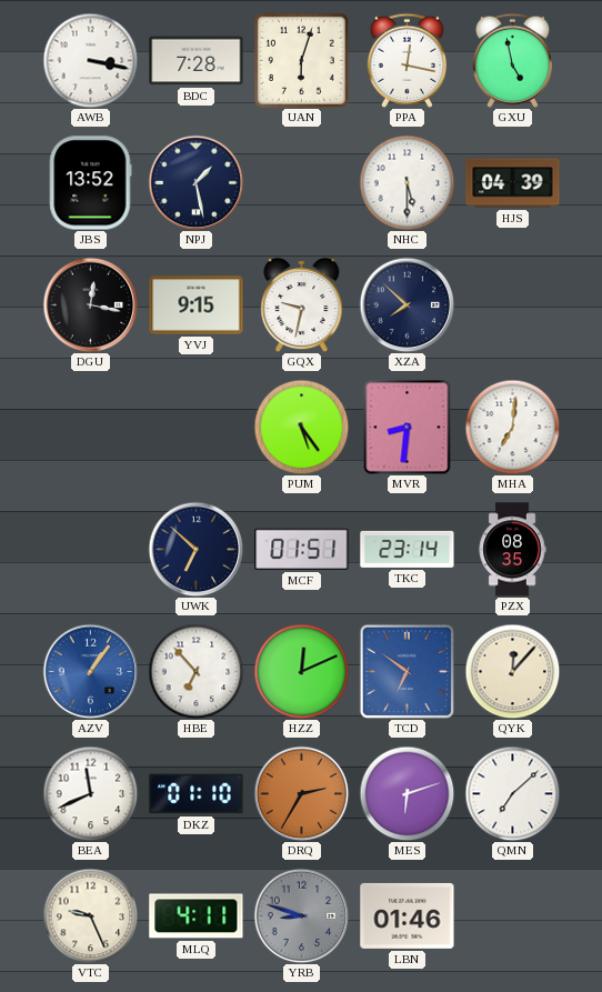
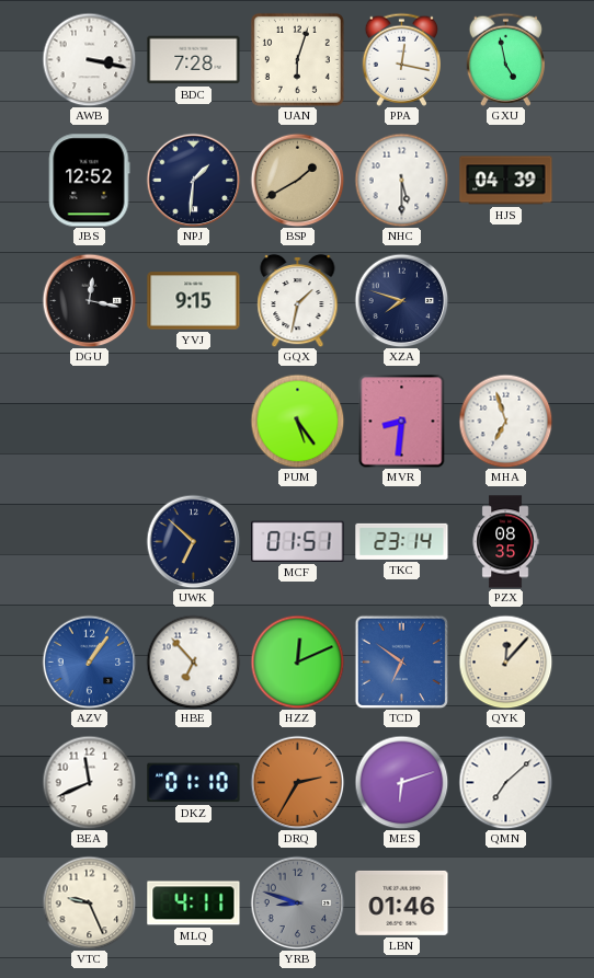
JBS: 13:52 -> 12:52 (90, 181)
NPJ: 1:28 -> 1:31 (193, 180)
BSP: none -> 1:40 (297, 180)
GQX: 9:32 -> 1:32 (298, 300)
XZA: 7:52 -> 7:48 (401, 300)
MHA: 7:01 -> 6:57 (505, 421)
